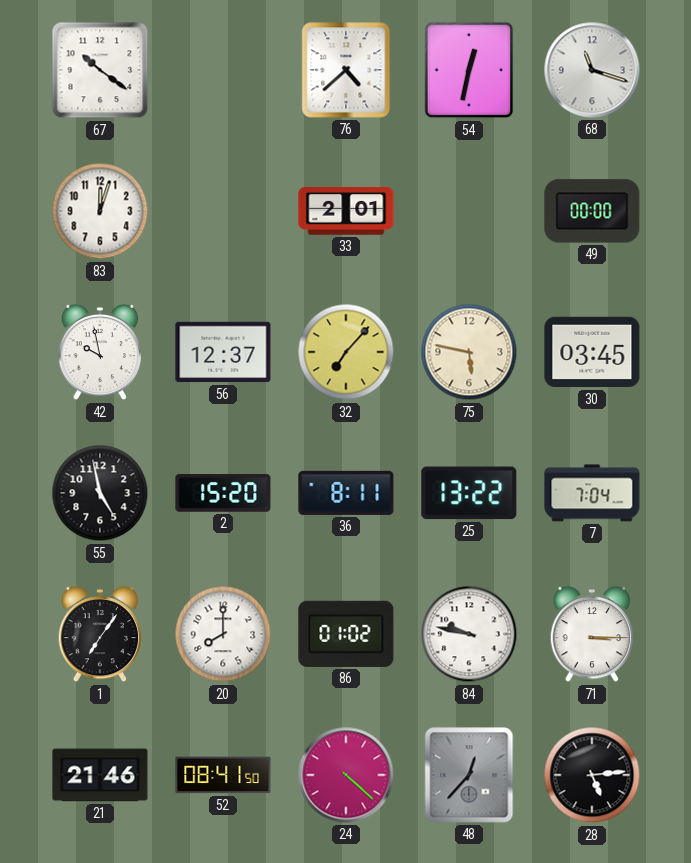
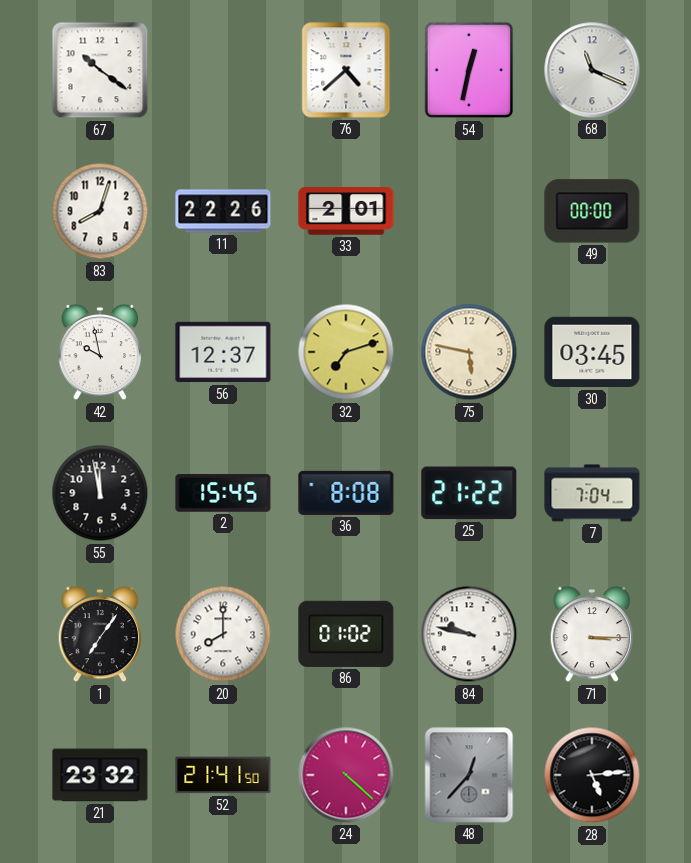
68: 11:18 -> 11:19 (592, 70)
83: 12:03 -> 8:03 (100, 211)
11: none -> 22:26 (223, 211)
32: 7:07 -> 7:12 (346, 352)
55: 4:58 -> 11:58 (100, 493)
2: 15:20 -> 15:45 (223, 493)
36: 8:11 -> 8:08 (346, 493)
25: 13:22 -> 21:22 (469, 493)
21: 21:46 -> 23:32 (100, 775)
52: 08:41 -> 21:41 (223, 775)
